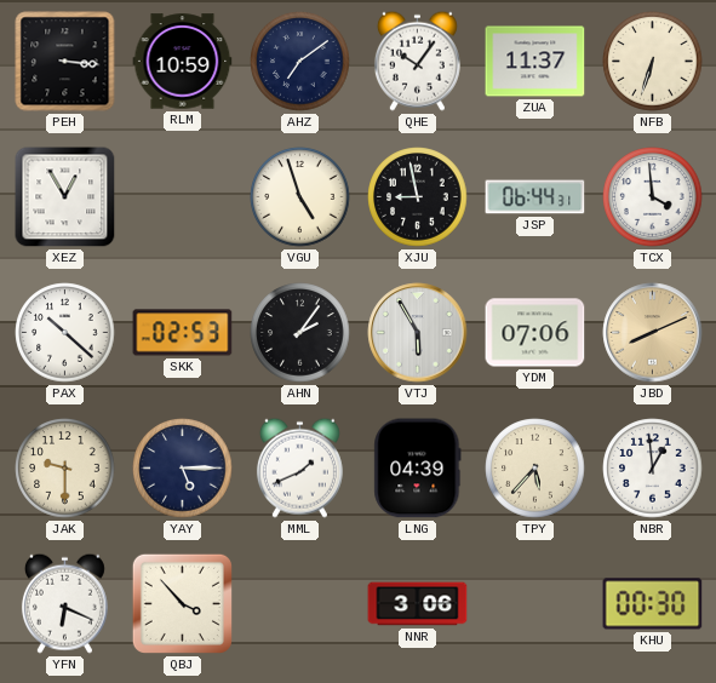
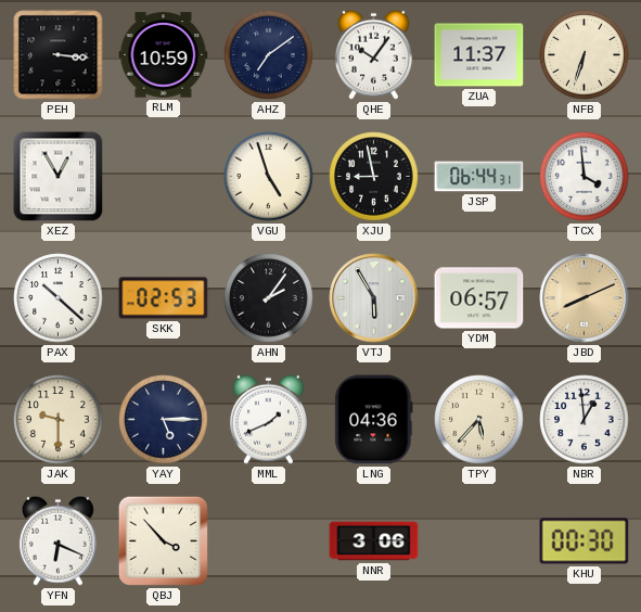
YDM: 07:06 -> 06:57 (479, 298)
LNG: 04:39 -> 04:36 (374, 420)
